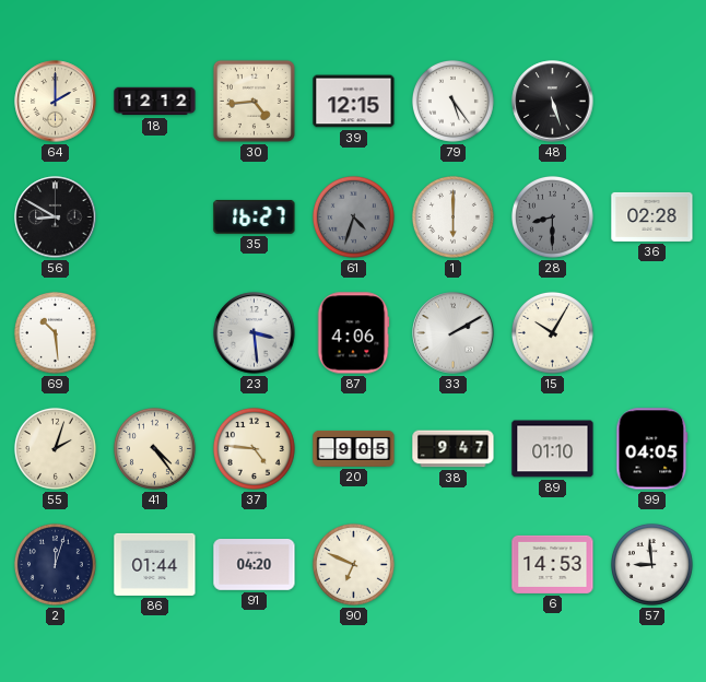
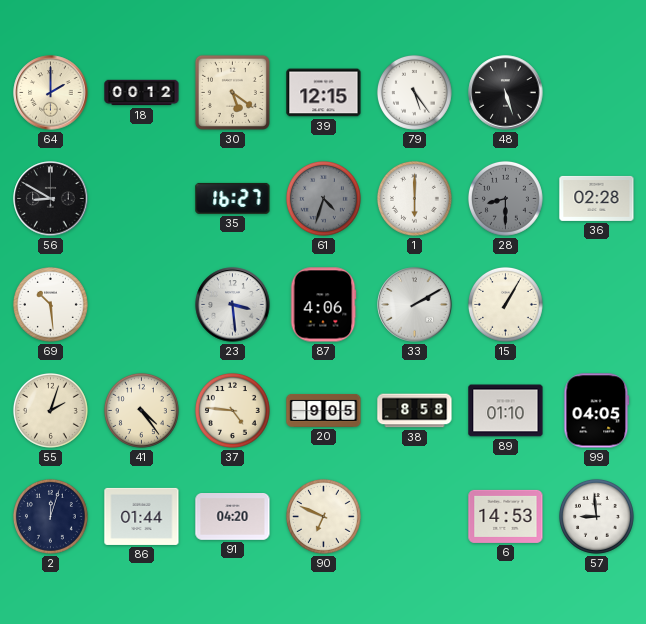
18: 12:12 -> 00:12 (142, 93)
30: 4:44 -> 5:21 (232, 92)
15: 10:05 -> 1:05 (505, 304)
38: 9:47 -> 8:58 (415, 411)
